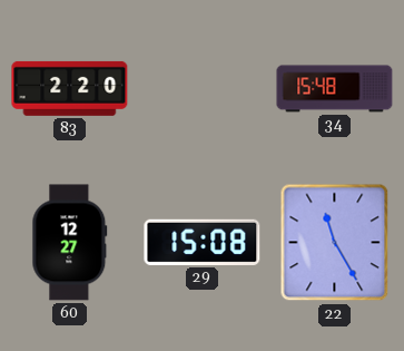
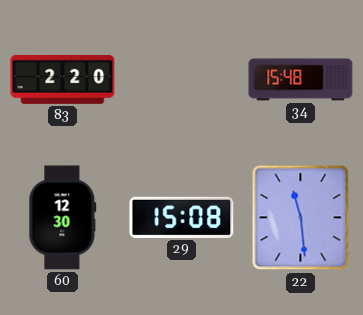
60: 12:27 -> 12:30 (63, 218)
22: 11:25 -> 11:29 (301, 218)
